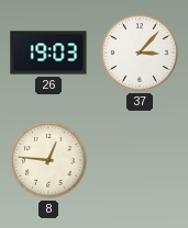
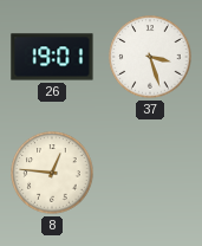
26: 19:03 -> 19:01 (52, 57)
37: 3:07 -> 3:27 (150, 57)
